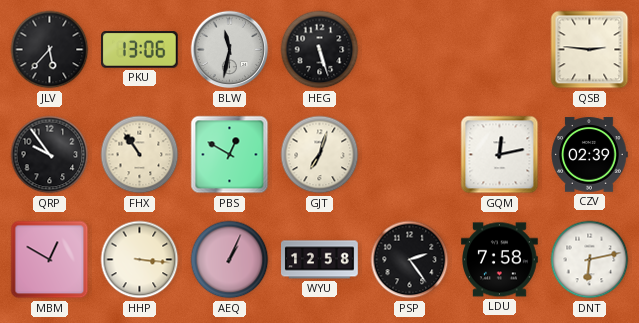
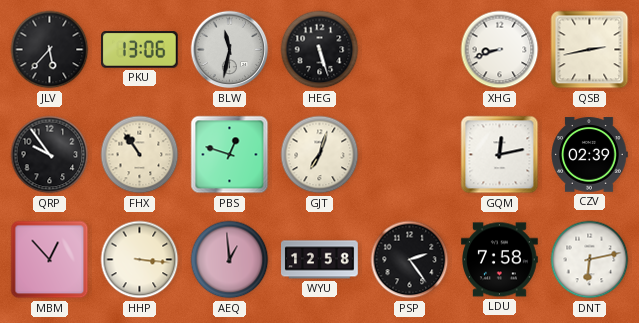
XHG: none -> 8:42 (500, 50)
QSB: 2:46 -> 2:43 (590, 50)
PBS: 12:50 -> 12:48 (230, 155)
MBM: 12:50 -> 12:53 (50, 260)
AEQ: 1:04 -> 12:59 (230, 260)
